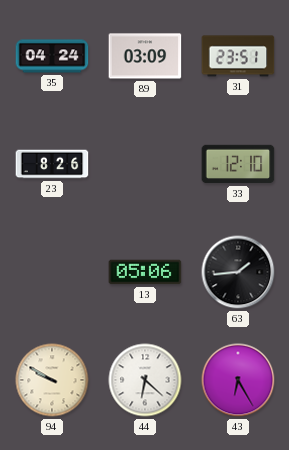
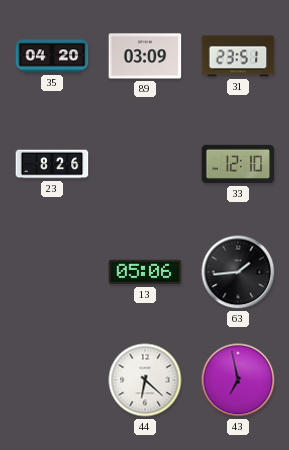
35: 04:24 -> 04:20 (52, 56)
94: 9:50 -> none (52, 380)
43: 6:25 -> 6:58 (238, 380)
